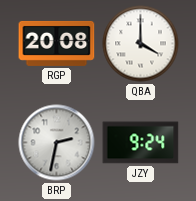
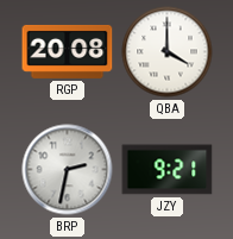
JZY: 9:24 -> 9:21 (168, 170)
